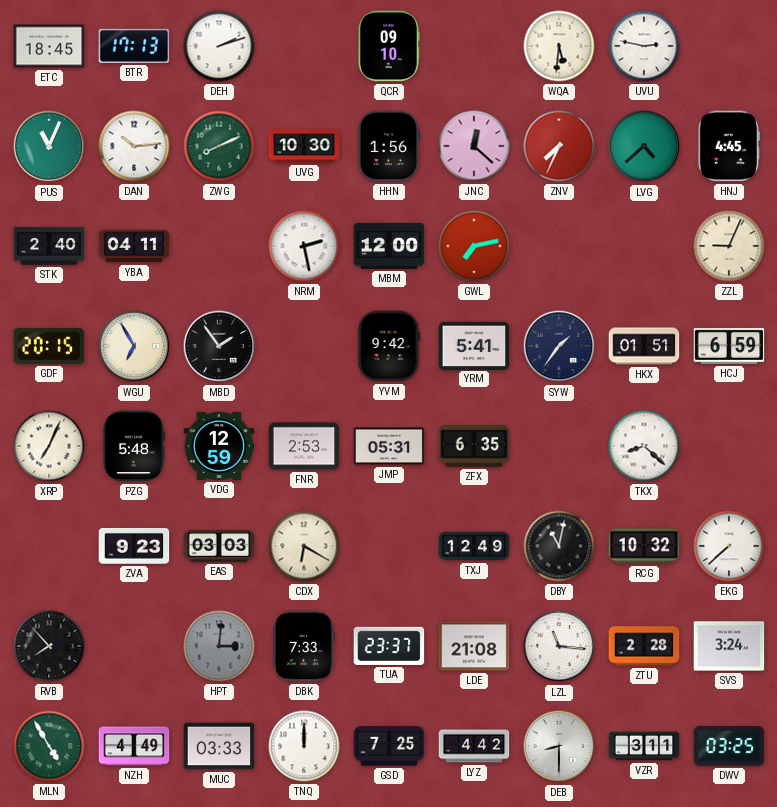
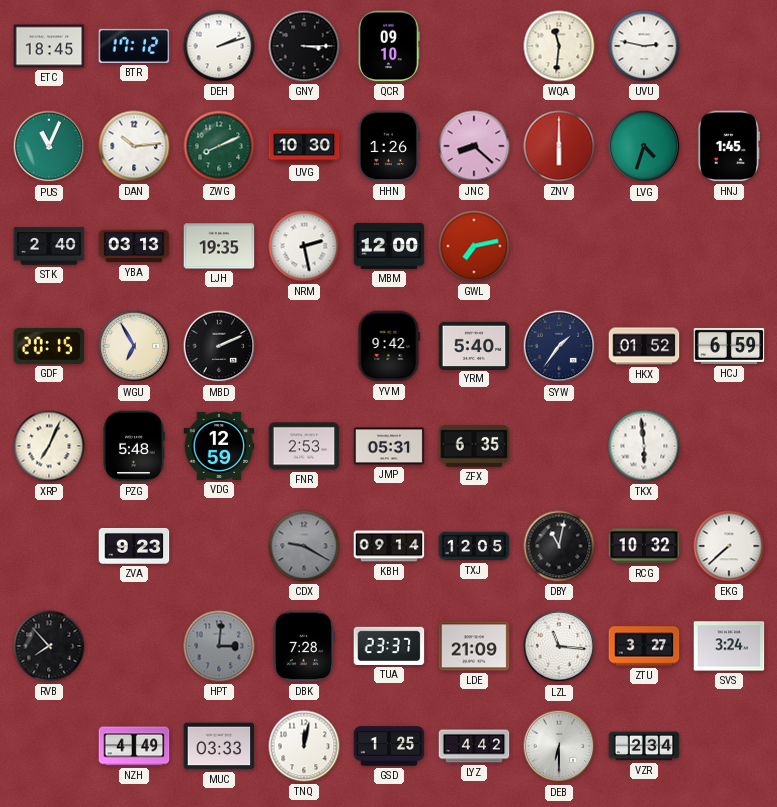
BTR: 17:13 -> 17:12 (134, 46)
GNY: none -> 3:15 (304, 46)
WQA: 5:31 -> 11:31 (559, 46)
HHN: 1:56 -> 1:26 (388, 146)
JNC: 12:22 -> 8:22 (474, 146)
ZNV: 7:34 -> 6:00 (559, 146)
LVG: 4:38 -> 4:33 (644, 146)
HNJ: 4:45 -> 1:45 (729, 146)
YBA: 04:11 -> 03:13 (134, 246)
LJH: none -> 19:35 (219, 246)
ZZL: 9:04 -> none (729, 246)
MBD: 1:54 -> 2:11 (219, 346)
YRM: 5:41 -> 5:40 (474, 345)
HKX: 01:51 -> 01:52 (644, 346)
TKX: 8:22 -> 5:59 (644, 446)
EAS: 03:03 -> none (219, 547)
CDX: 6:20 -> 9:20 (304, 546)
CDX dial: cream -> grey (304, 546)
KBH: none -> 09:14 (389, 546)
TXJ: 12:49 -> 12:05 (474, 546)
DBK: 7:33 -> 7:28 (303, 646)
LDE: 21:08 -> 21:09 (474, 646)
ZTU: 2:28 -> 3:27 (644, 646)
MLN: 4:55 -> none (49, 746)
TNQ: 12:00 -> 12:02 (304, 746)
GSD: 7:25 -> 1:25 (389, 746)
DEB: 8:30 -> 6:30 (559, 746)
VZR: 3:11 -> 2:34 (644, 746)
DWV: 03:25 -> none (729, 746)
